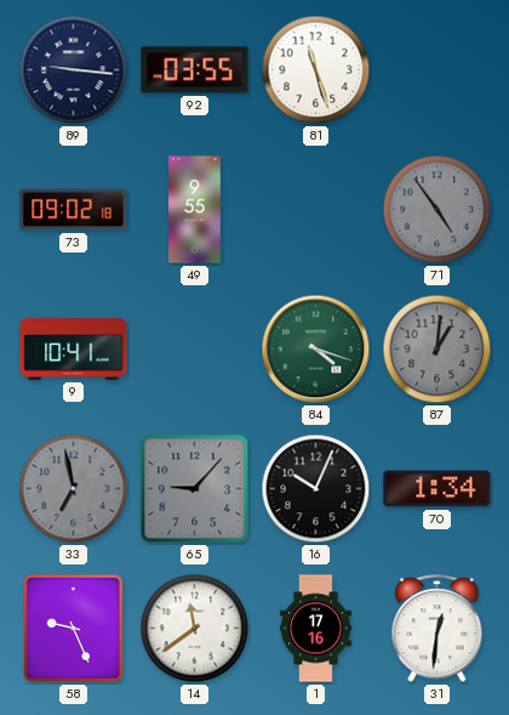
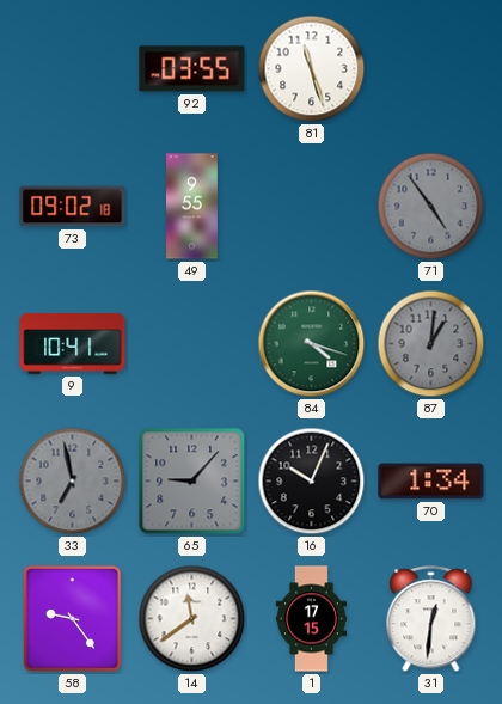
89: 9:16 -> none (74, 70)
58: 9:26 -> 9:24 (72, 618)
1: 17:16 -> 17:15 (311, 619)
